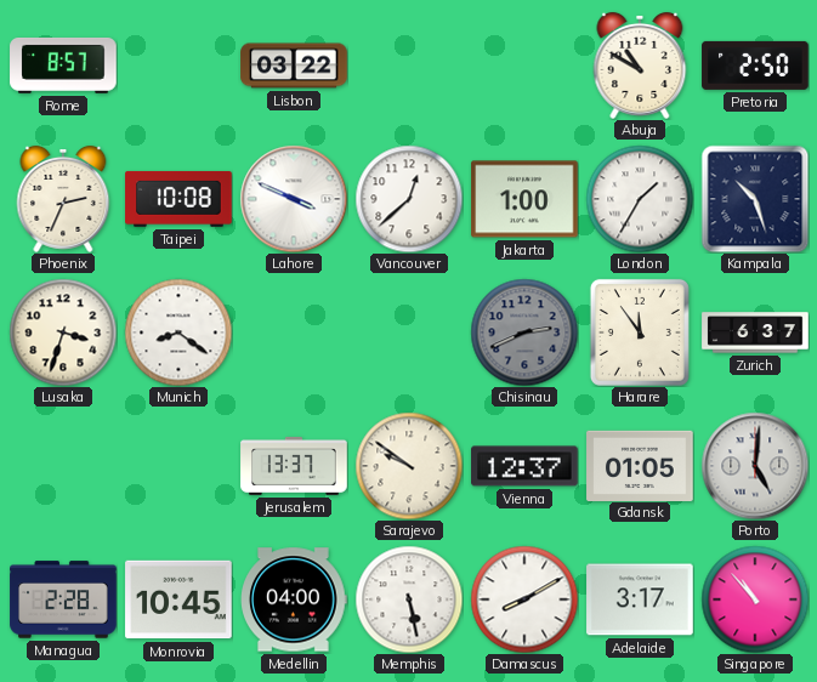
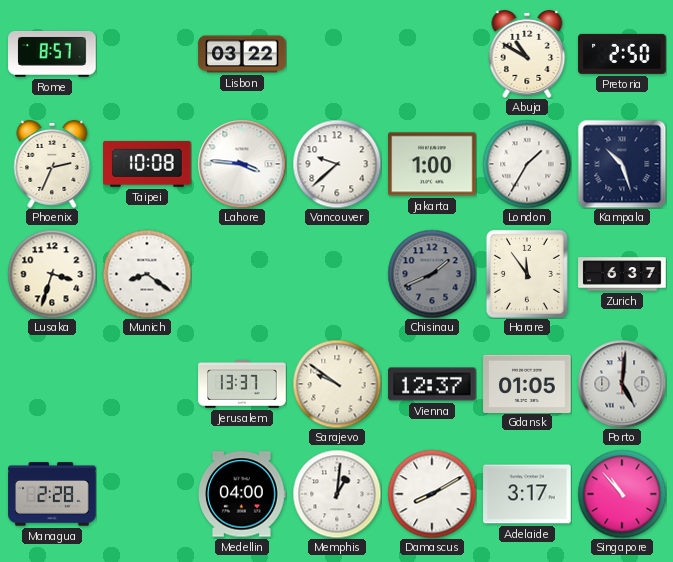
Lahore: 3:49 -> 3:46 (242, 164)
Vancouver: 12:38 -> 9:38 (337, 164)
Chisinau: 2:41 -> 1:41 (432, 274)
Monrovia: 10:45 -> none (178, 599)
Memphis: 5:28 -> 1:01 (337, 494)
